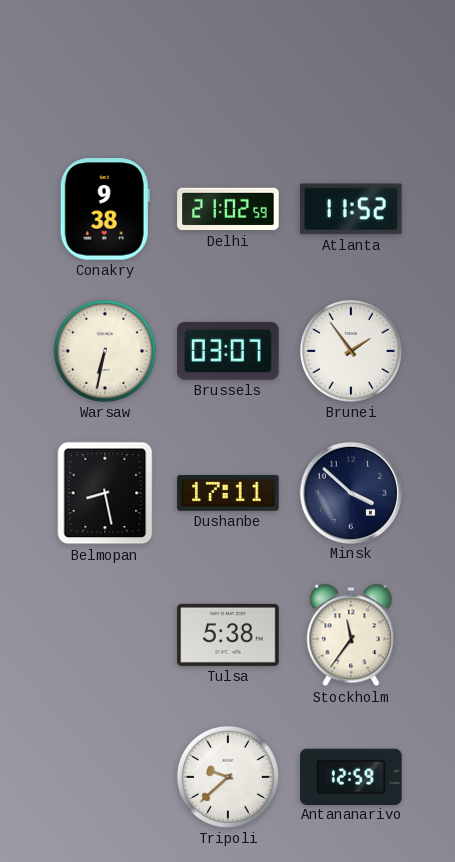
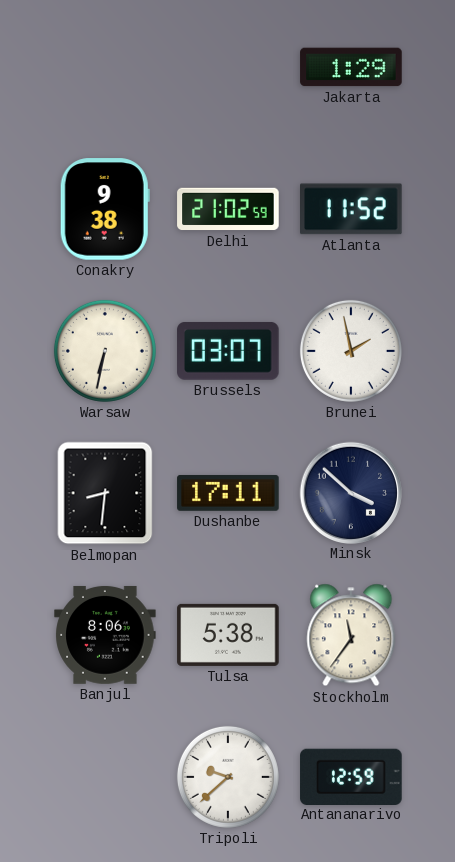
Jakarta: none -> 1:29 (351, 67)
Brunei: 1:54 -> 1:58 (351, 351)
Belmopan: 8:28 -> 8:31 (105, 493)
Banjul: none -> 8:06 (105, 635)
